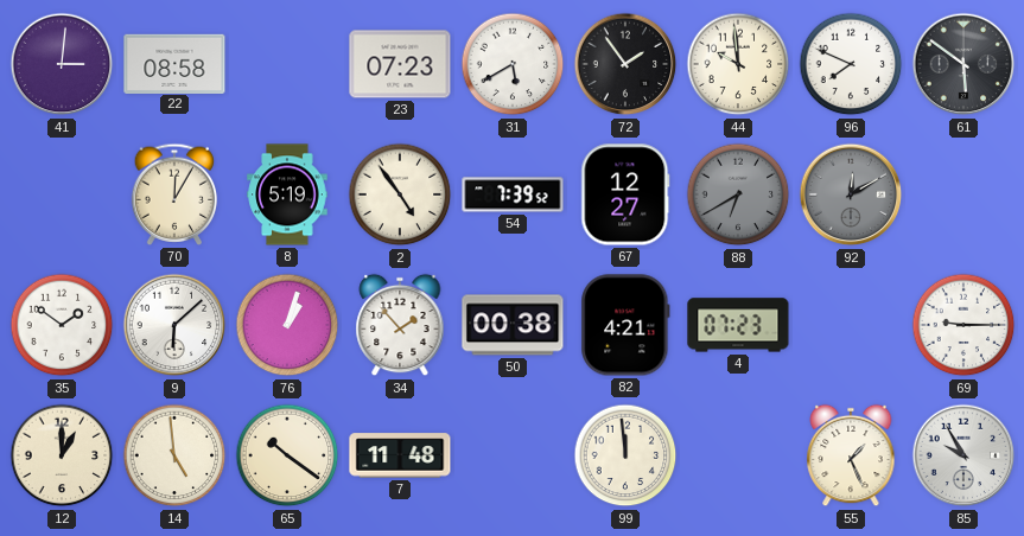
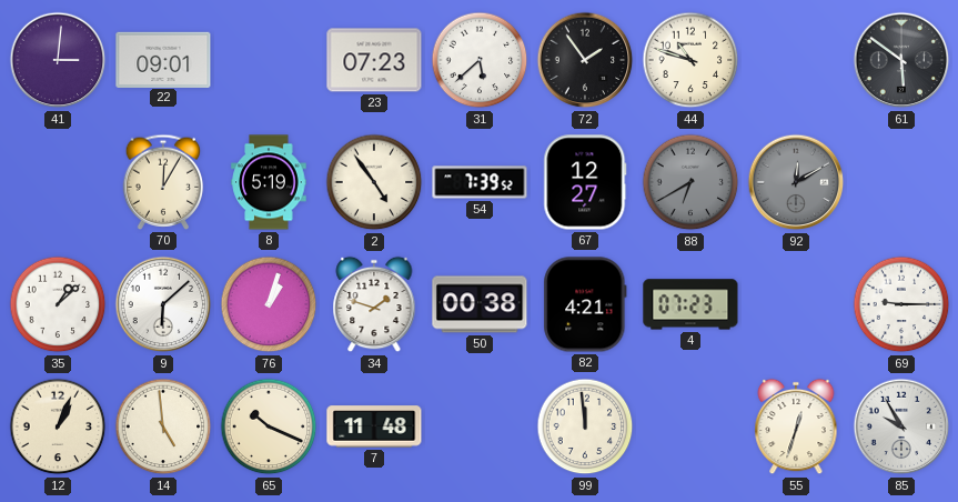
22: 08:58 -> 09:01 (163, 59)
31: 5:40 -> 5:38 (480, 60)
44: 9:59 -> 10:48 (690, 60)
96: 7:49 -> none (851, 64)
35: 1:51 -> 1:08 (58, 304)
34: 1:53 -> 1:48 (374, 304)
12: 1:00 -> 1:04 (58, 426)
65: 10:21 -> 10:19 (269, 426)
55: 1:26 -> 12:33 (796, 426)
